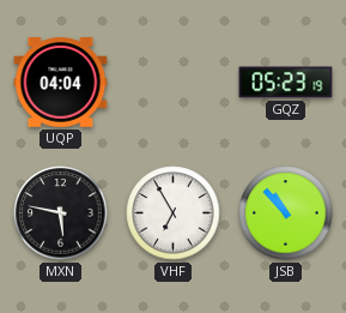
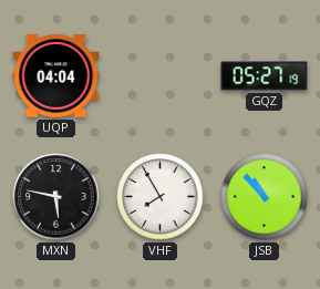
GQZ: 05:23 -> 05:27 (265, 76)
VHF: 6:55 -> 7:55 (161, 197)
